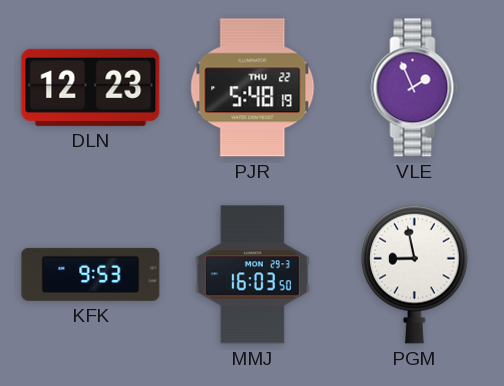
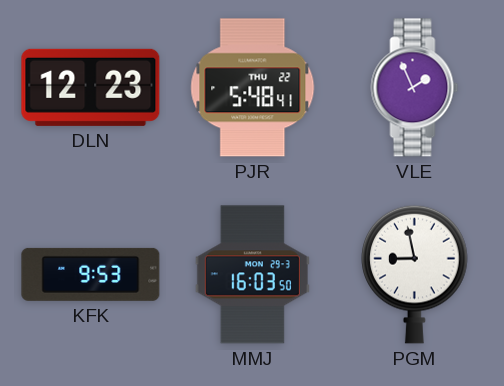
PJR: 5:48:19 -> 5:48:41 (253, 88)
